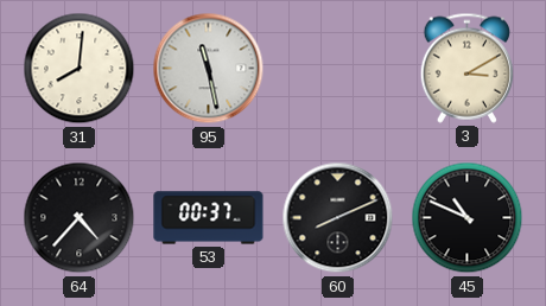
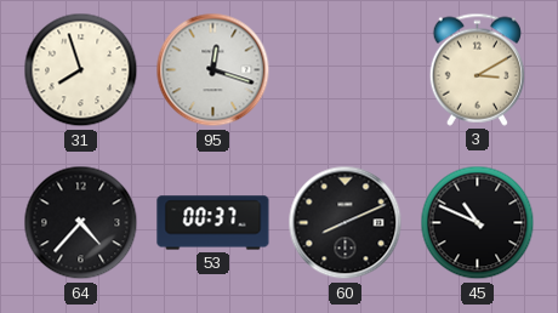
31: 8:01 -> 7:57 (81, 70)
95: 11:28 -> 12:18 (213, 70)
